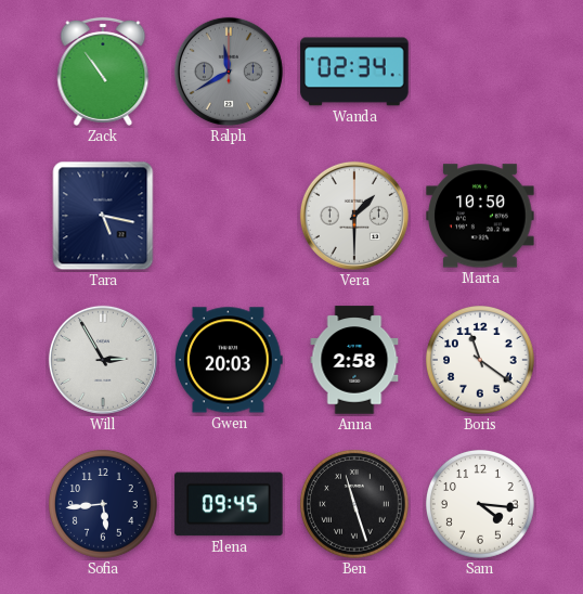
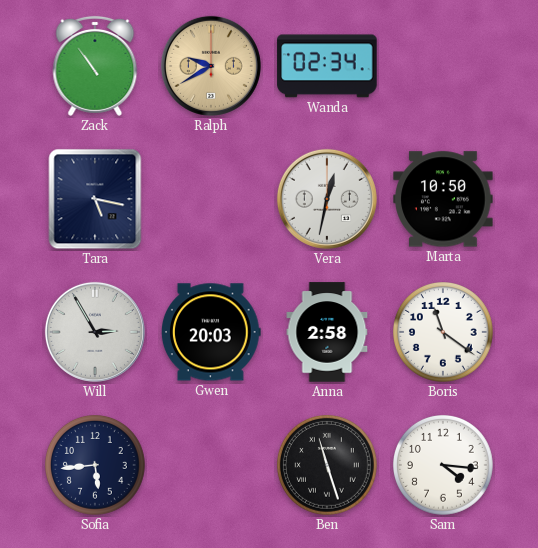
Ralph: 11:40 -> 9:40 (211, 66)
Ralph dial: grey -> champagne (211, 66)
Vera: 1:30 -> 12:32 (327, 199)
Elena: 09:45 -> none (229, 504)
